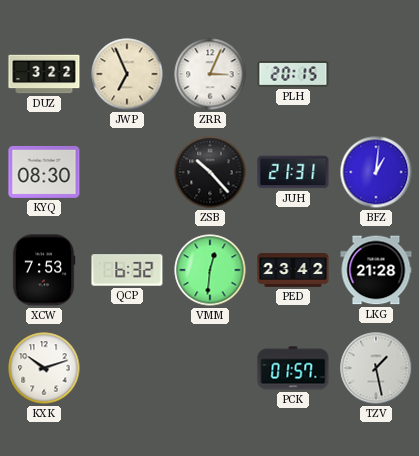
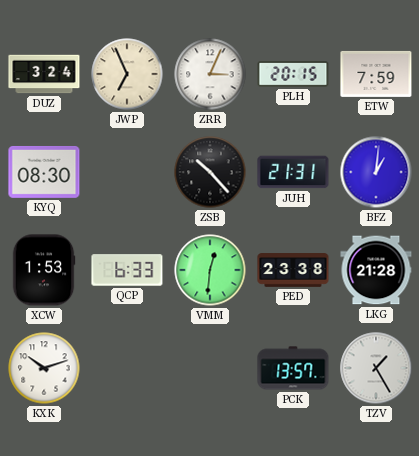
DUZ: 3:22 -> 3:24 (44, 74)
ETW: none -> 7:59 (376, 74)
XCW: 7:53 -> 1:53 (44, 270)
QCP: 6:32 -> 6:33 (127, 270)
PED: 23:42 -> 23:38 (293, 270)
PCK: 01:57 -> 13:57 (293, 368)
TZV: 1:28 -> 1:25 (376, 368)
